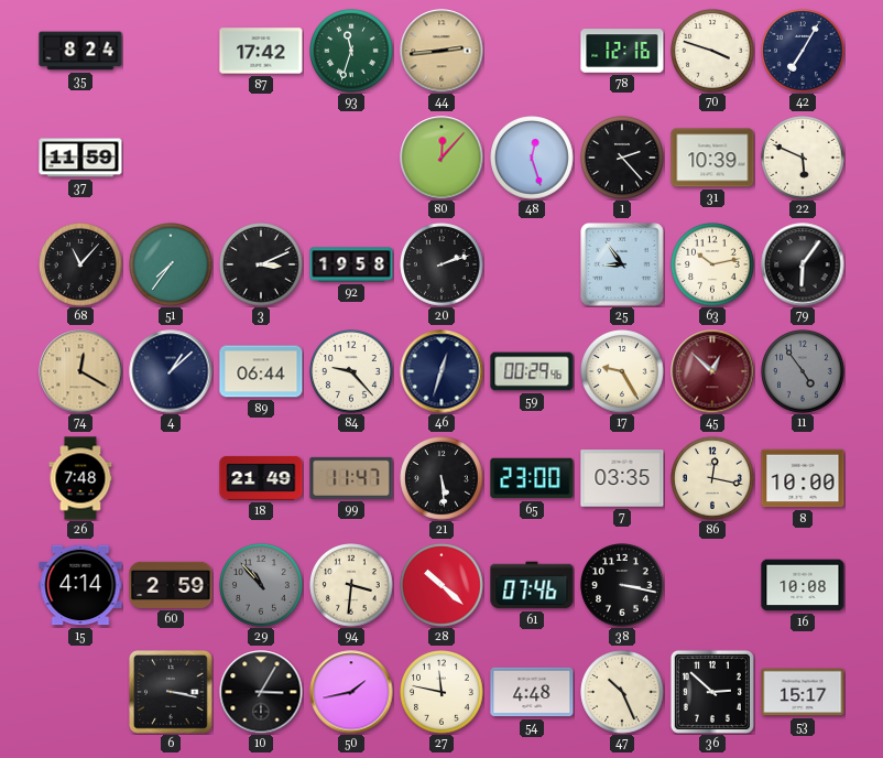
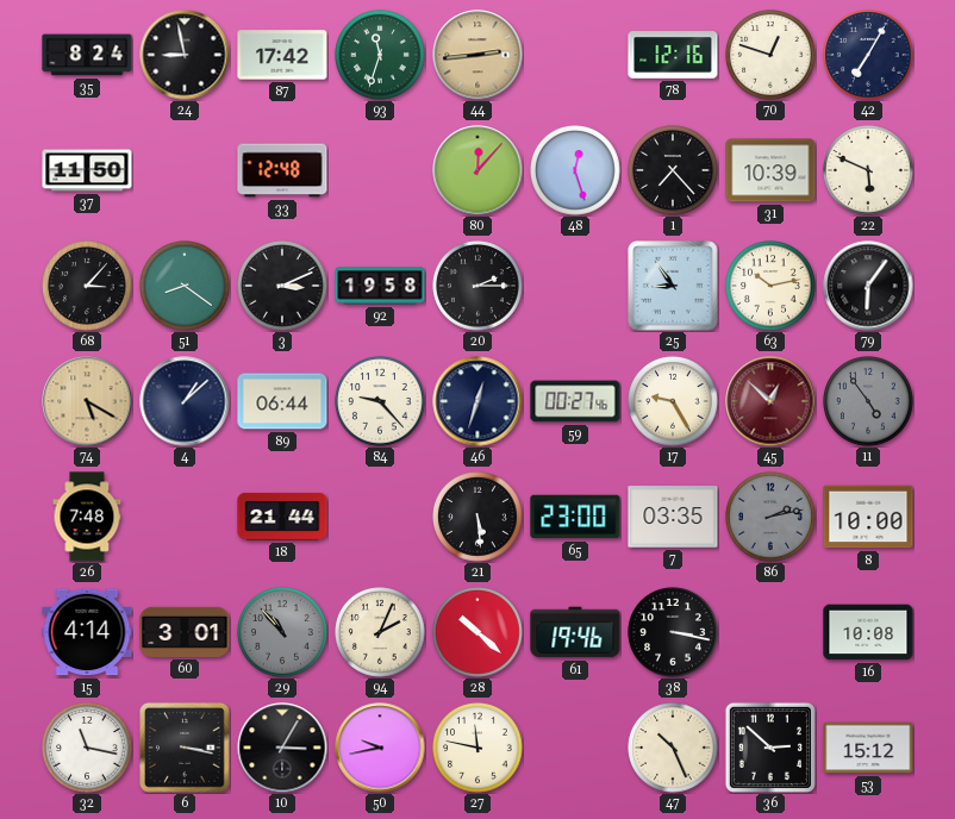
24: none -> 8:58 (185, 55)
70: 3:48 -> 12:48 (770, 55)
37: 11:59 -> 11:50 (87, 170)
33: none -> 12:48 (282, 170)
1: 2:23 -> 7:23 (673, 170)
68: 11:07 -> 3:07 (87, 286)
51: 7:36 -> 8:21 (185, 286)
20: 2:12 -> 2:15 (477, 286)
74: 12:20 -> 5:20 (87, 401)
59: 00:29 -> 00:27 (575, 401)
18: 21:49 -> 21:44 (282, 517)
99: 11:47 -> none (351, 478)
86: 12:17 -> 2:13 (770, 517)
86 dial: cream -> grey (770, 517)
60: 2:59 -> 3:01 (185, 632)
94: 3:31 -> 2:04 (380, 632)
61: 07:46 -> 19:46 (575, 632)
32: none -> 11:17 (87, 748)
50: 1:43 -> 9:43 (380, 748)
54: 4:48 -> none (532, 692)
53: 15:17 -> 15:12 (868, 748)
